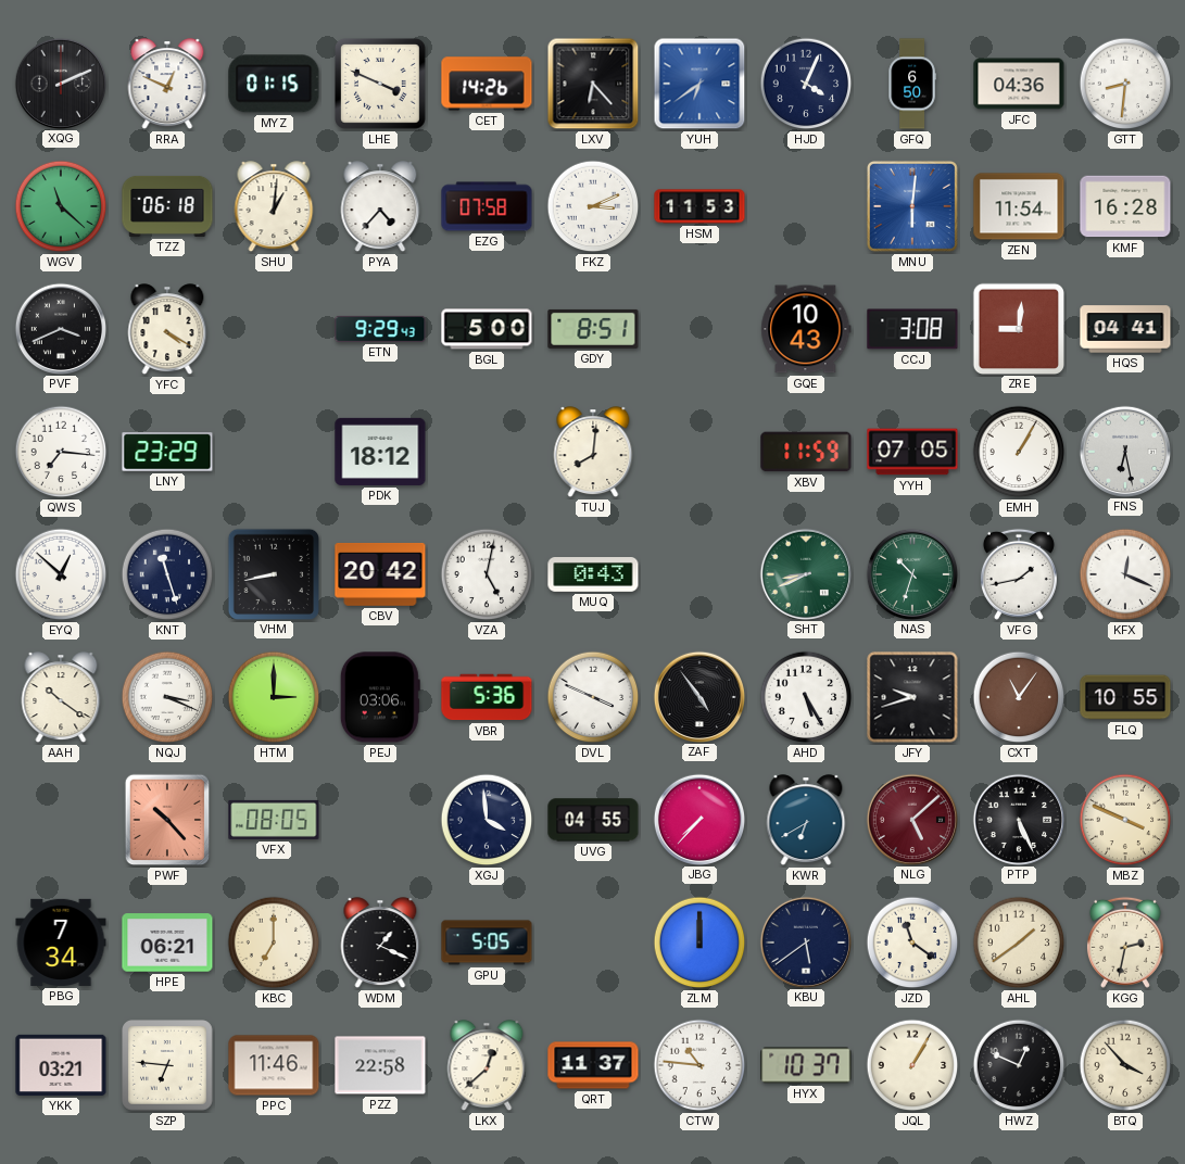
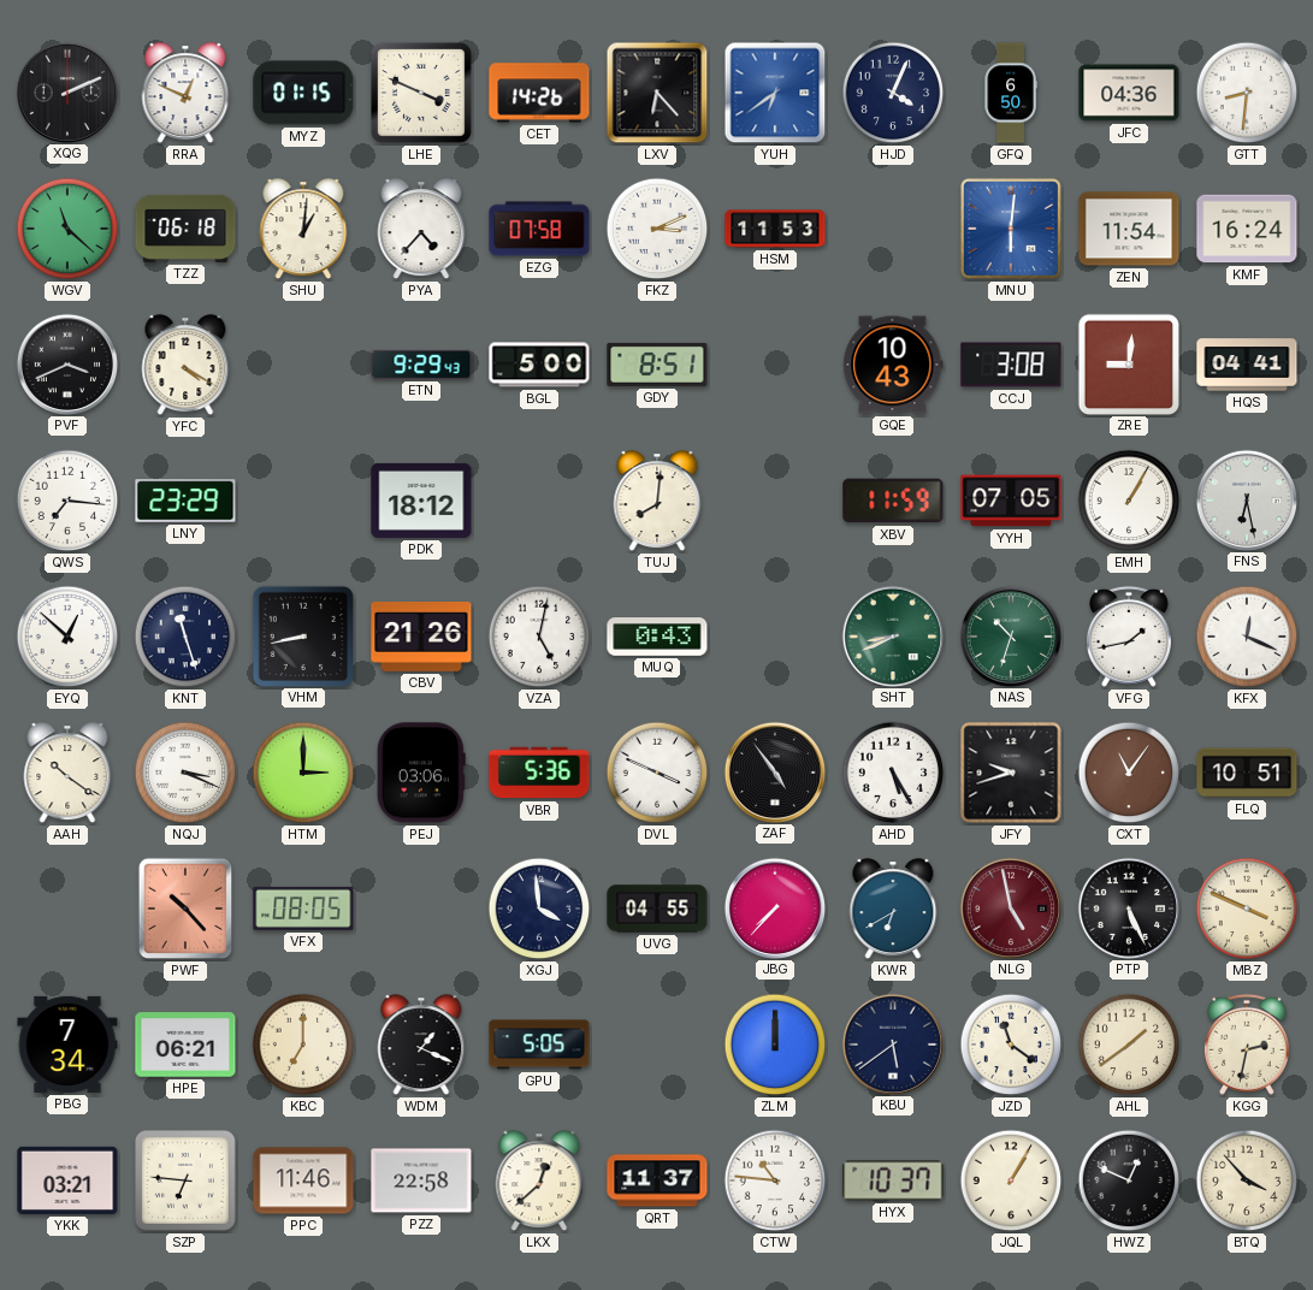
KMF: 16:28 -> 16:24 (1247, 229)
CBV: 20:42 -> 21:26 (421, 637)
FLQ: 10:55 -> 10:51 (1247, 773)
NLG: 5:08 -> 4:58 (1010, 907)
